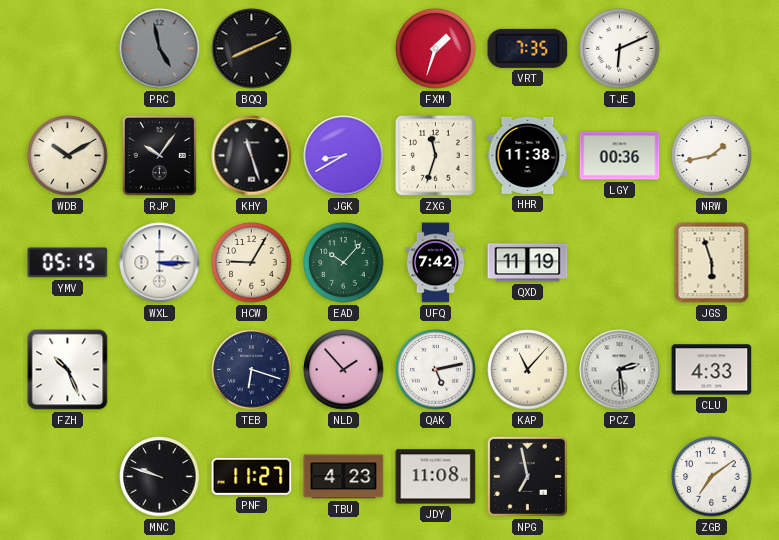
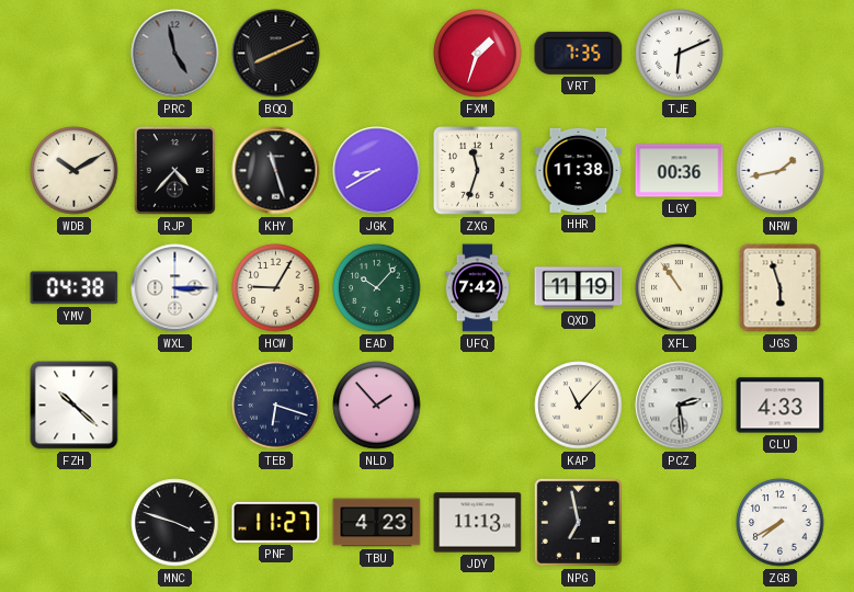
RJP: 10:06 -> 4:37 (174, 170)
YMV: 05:15 -> 04:38 (75, 288)
XFL: none -> 10:54 (680, 288)
FZH: 10:26 -> 10:22 (75, 406)
QAK: 5:13 -> none (436, 370)
MNC: 9:48 -> 3:48 (175, 523)
JDY: 11:08 -> 11:13 (478, 523)
ZGB: 7:09 -> 7:40 (781, 523)
